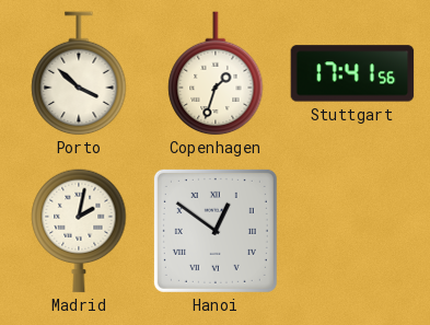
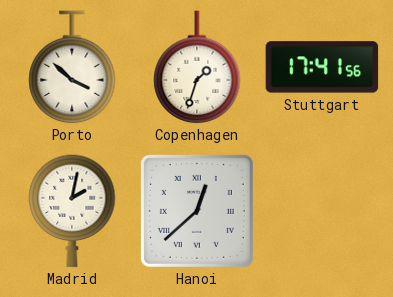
Hanoi: 12:51 -> 12:38 (197, 211)
